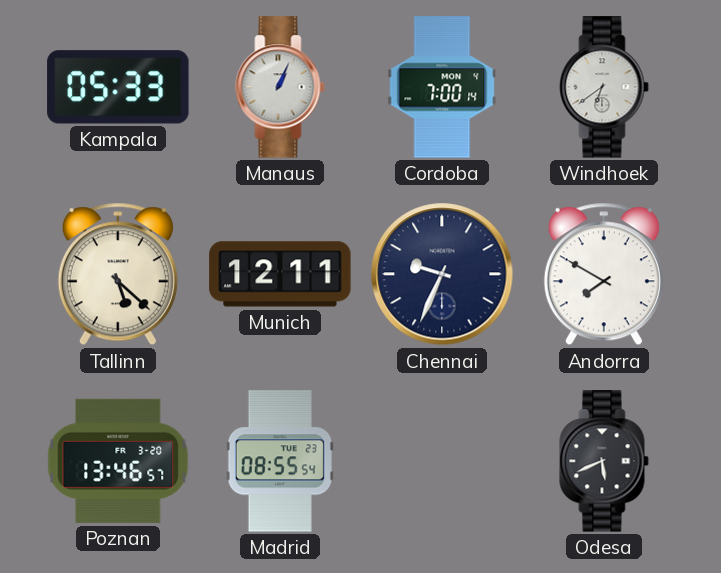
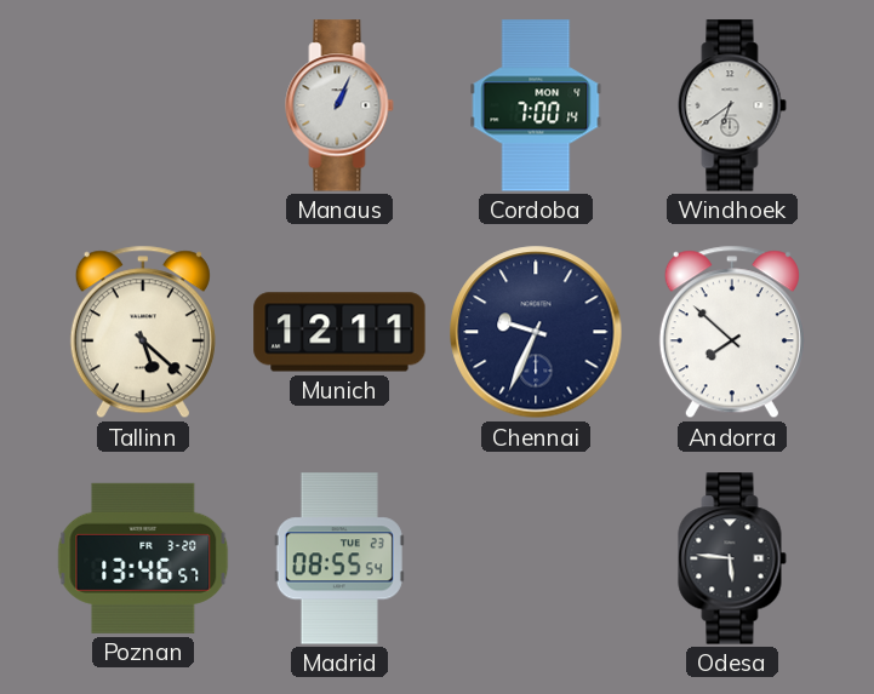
Kampala: 05:33 -> none (118, 87)
Andorra: 7:50 -> 7:52 (732, 332)
Odesa: 5:41 -> 5:46 (732, 558)
